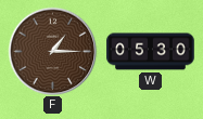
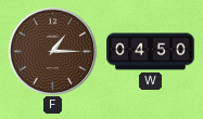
W: 05:30 -> 04:50 (151, 52)
